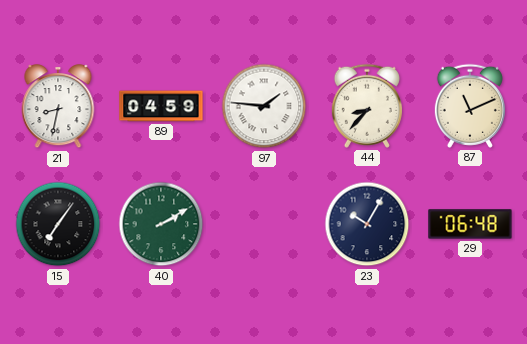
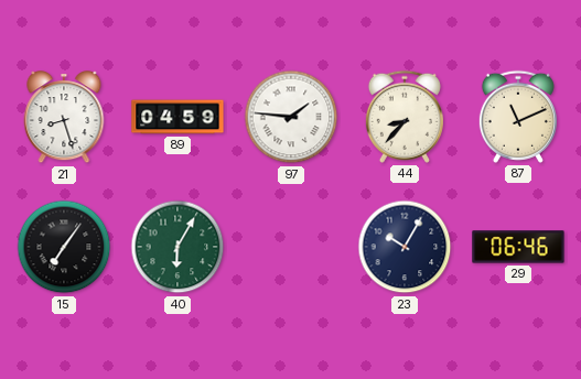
21: 8:32 -> 8:27 (64, 118)
40: 2:10 -> 6:05 (177, 247)
29: 06:48 -> 06:46 (518, 247)
